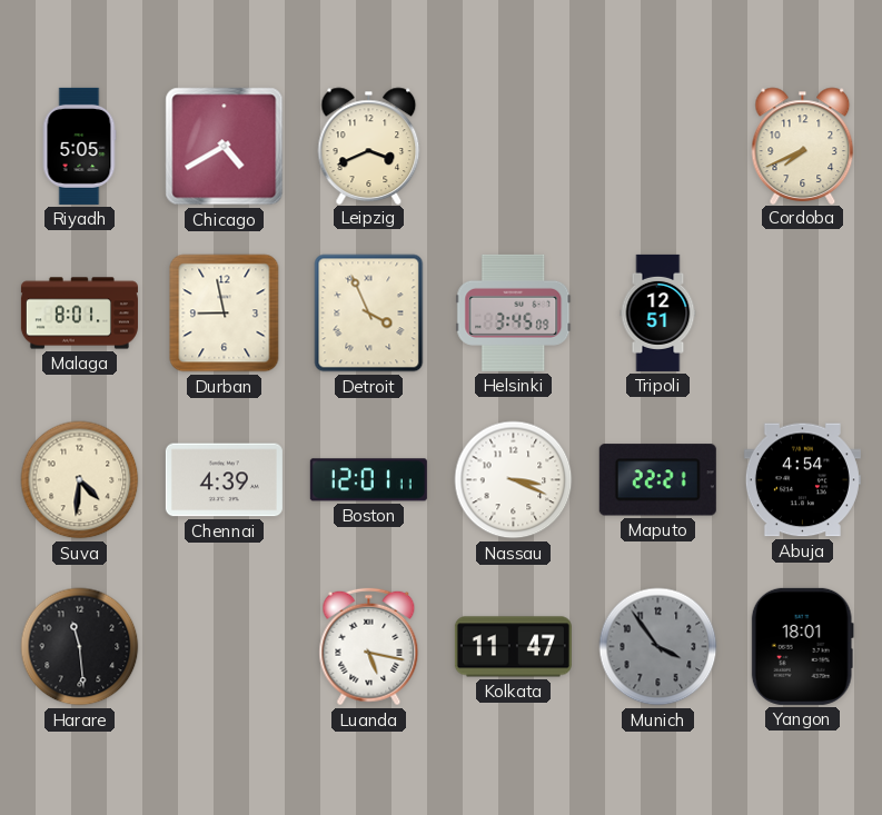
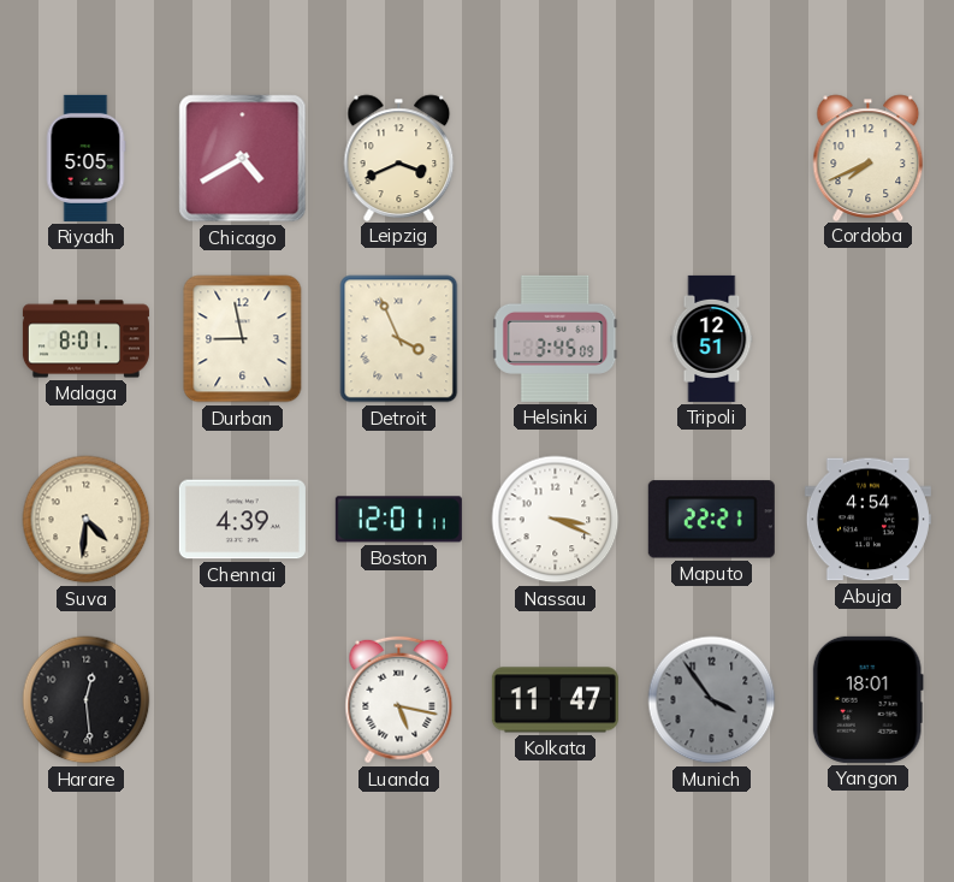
Harare: 11:29 -> 12:29 (87, 700)
